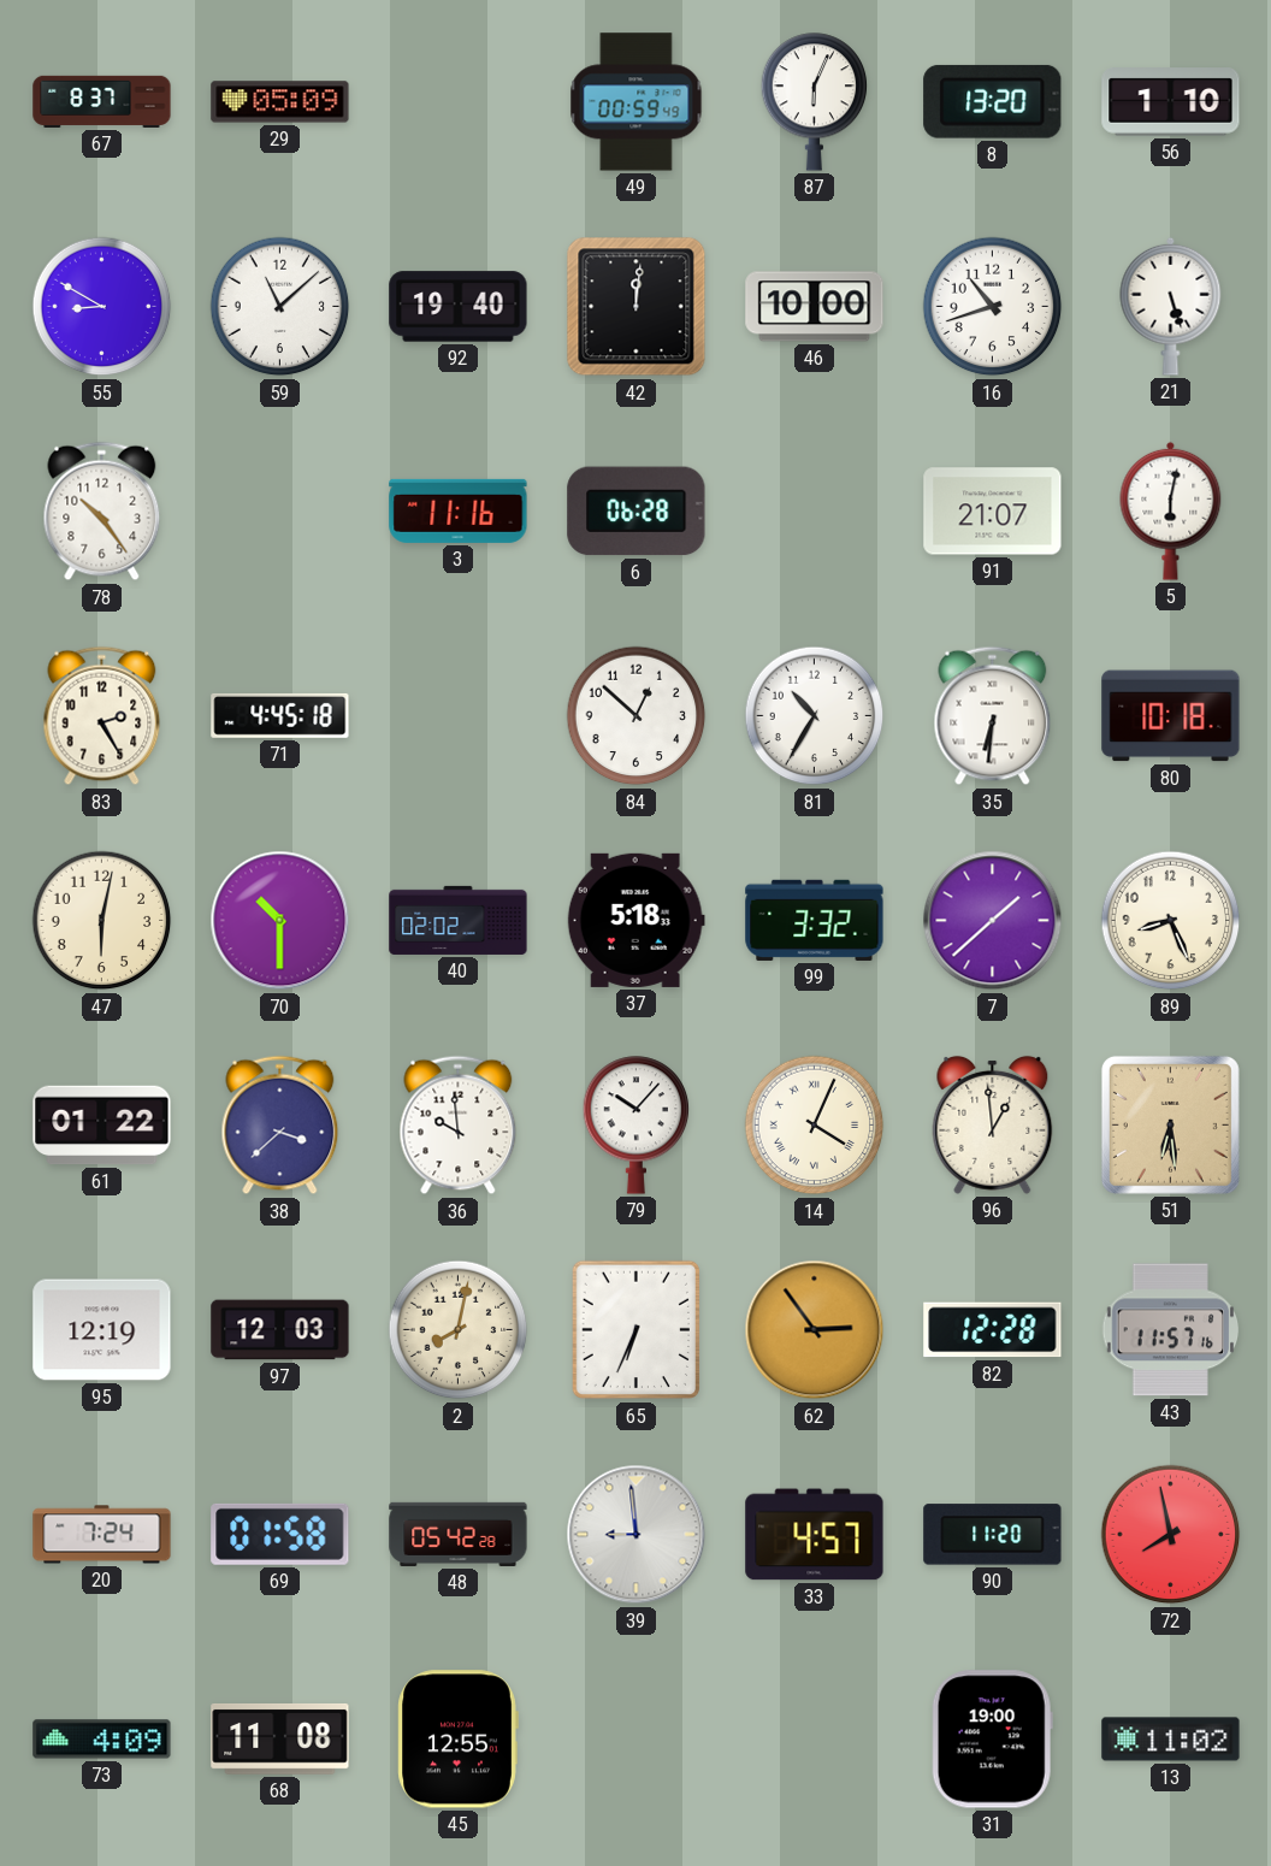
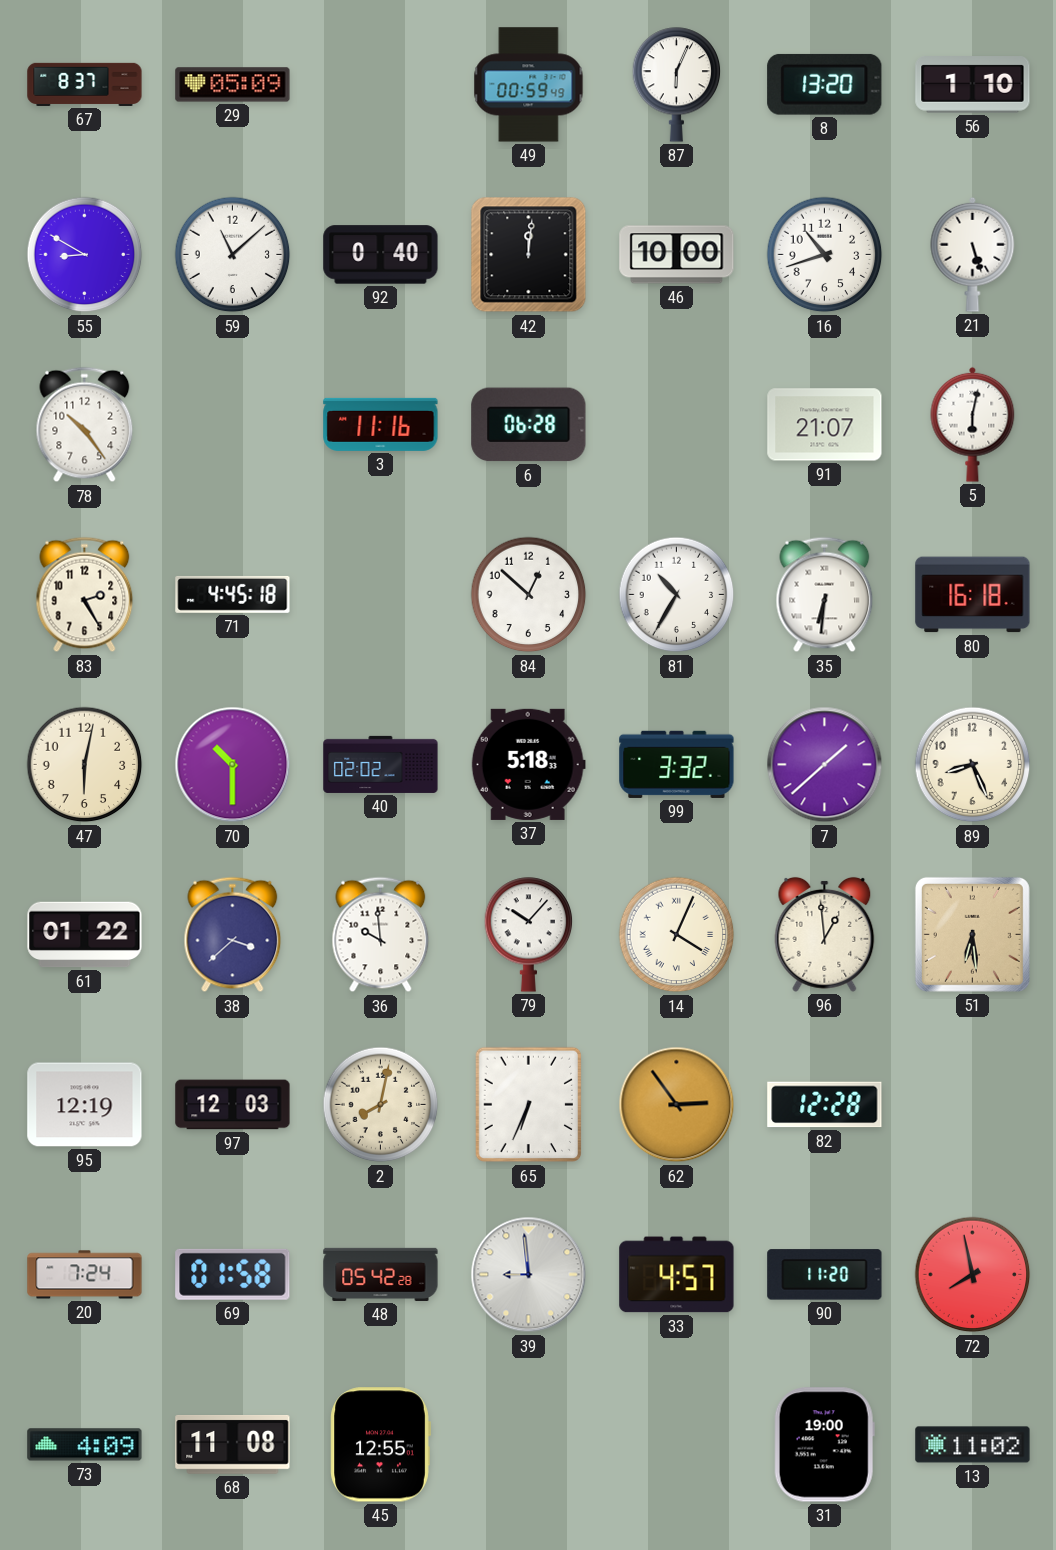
92: 19:40 -> 0:40 (381, 255)
80: 10:18 -> 16:18 (973, 595)
43: 11:57 -> none (1171, 1330)
